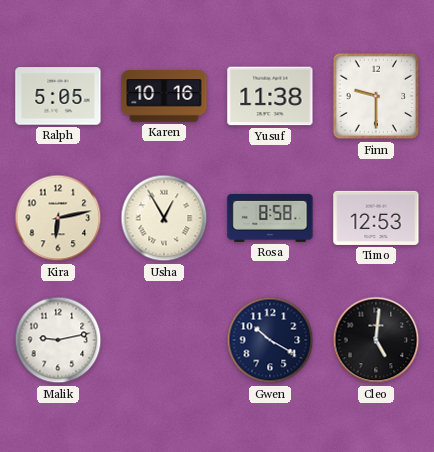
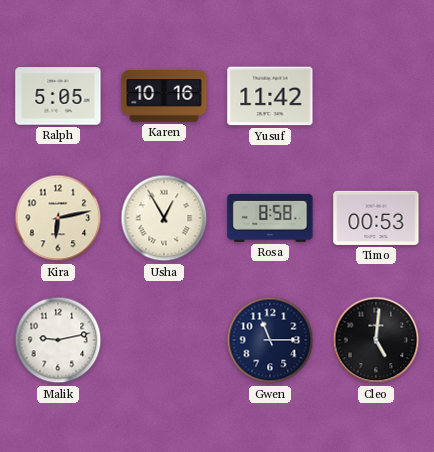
Yusuf: 11:38 -> 11:42 (270, 96)
Finn: 9:30 -> none (376, 96)
Timo: 12:53 -> 00:53 (376, 218)
Gwen: 10:20 -> 11:15 (270, 340)
